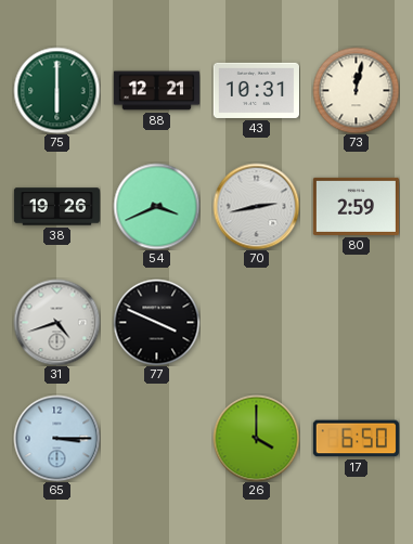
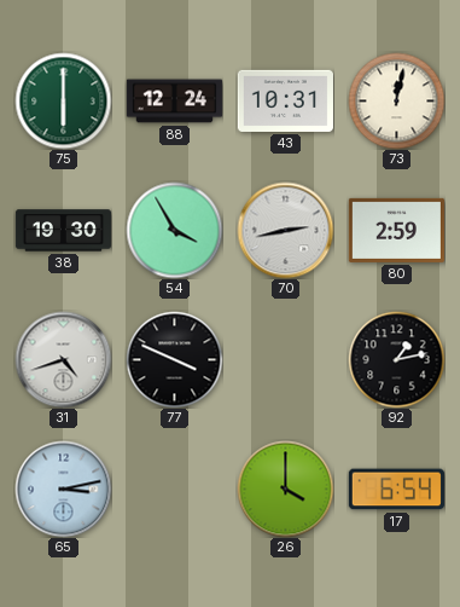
88: 12:21 -> 12:24 (174, 102)
38: 19:26 -> 19:30 (63, 231)
54: 3:41 -> 3:55 (174, 230)
92: none -> 1:13 (396, 359)
65: 3:15 -> 3:13 (63, 489)
17: 6:50 -> 6:54 (396, 490)
